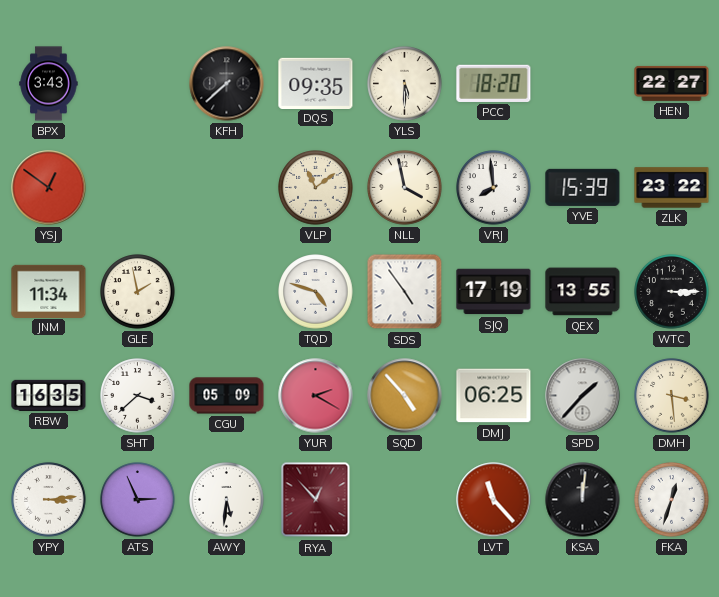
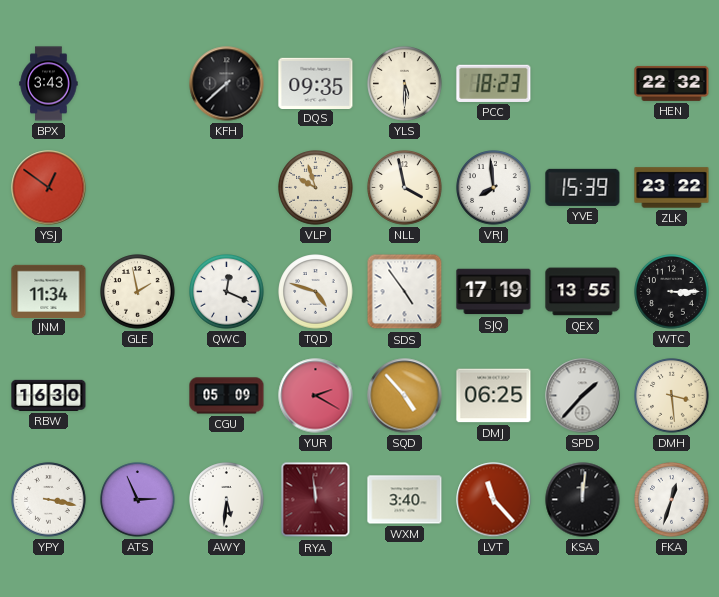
PCC: 18:20 -> 18:23 (494, 83)
HEN: 22:27 -> 22:32 (672, 83)
VLP: 11:09 -> 9:57 (316, 188)
QWC: none -> 12:19 (227, 292)
RBW: 16:35 -> 16:30 (49, 395)
SHT: 3:38 -> none (138, 396)
YPY: 3:14 -> 3:17 (49, 500)
RYA: 12:53 -> 11:59 (316, 500)
WXM: none -> 3:40 (405, 500)
